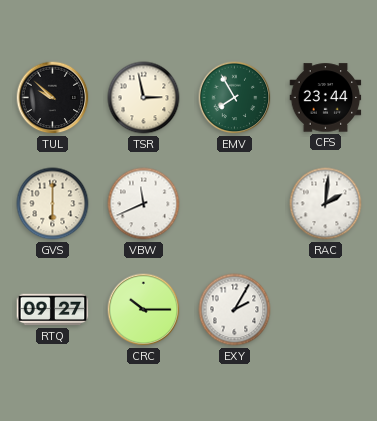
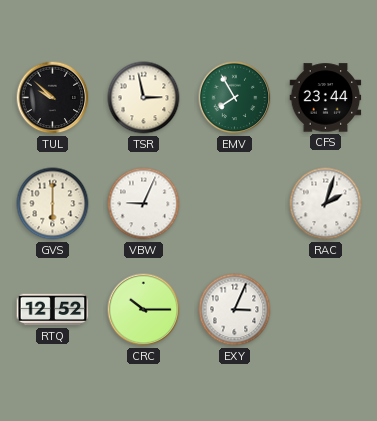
VBW: 11:41 -> 9:04 (144, 204)
RAC: 2:01 -> 2:03 (326, 204)
RTQ: 09:27 -> 12:52 (53, 310)
EXY: 2:05 -> 3:04 (235, 310)
